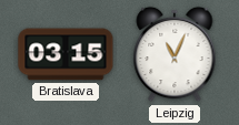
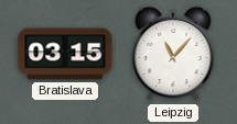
Leipzig: 11:04 -> 11:07 (173, 54)
